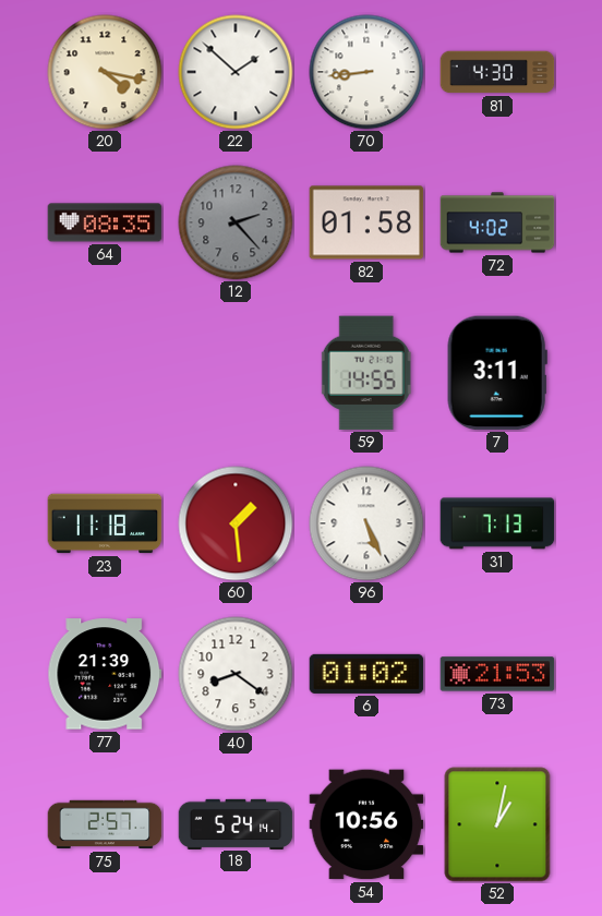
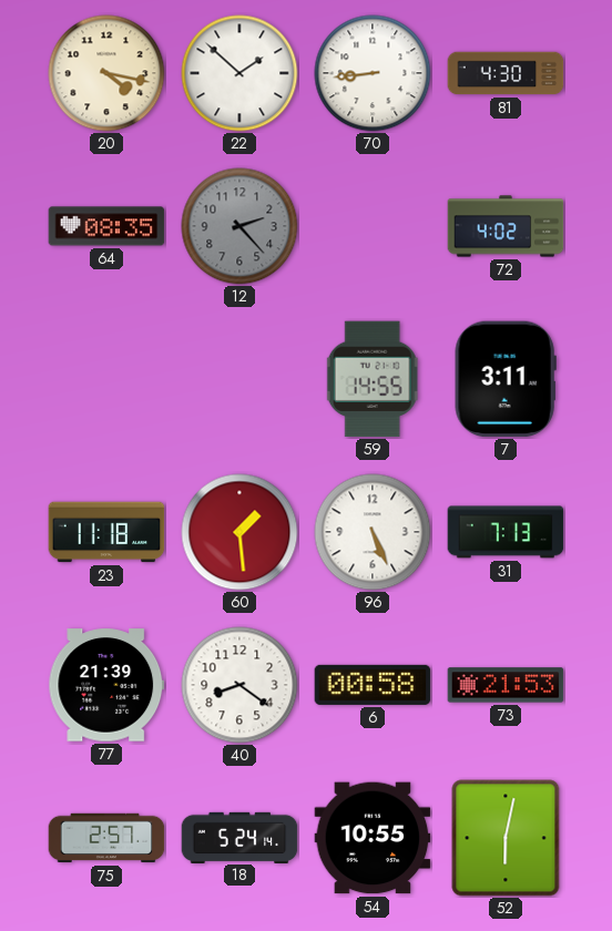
82: 01:58 -> none (366, 222)
6: 01:02 -> 00:58 (373, 685)
54: 10:56 -> 10:55 (373, 838)
52: 1:02 -> 6:02 (506, 838)
